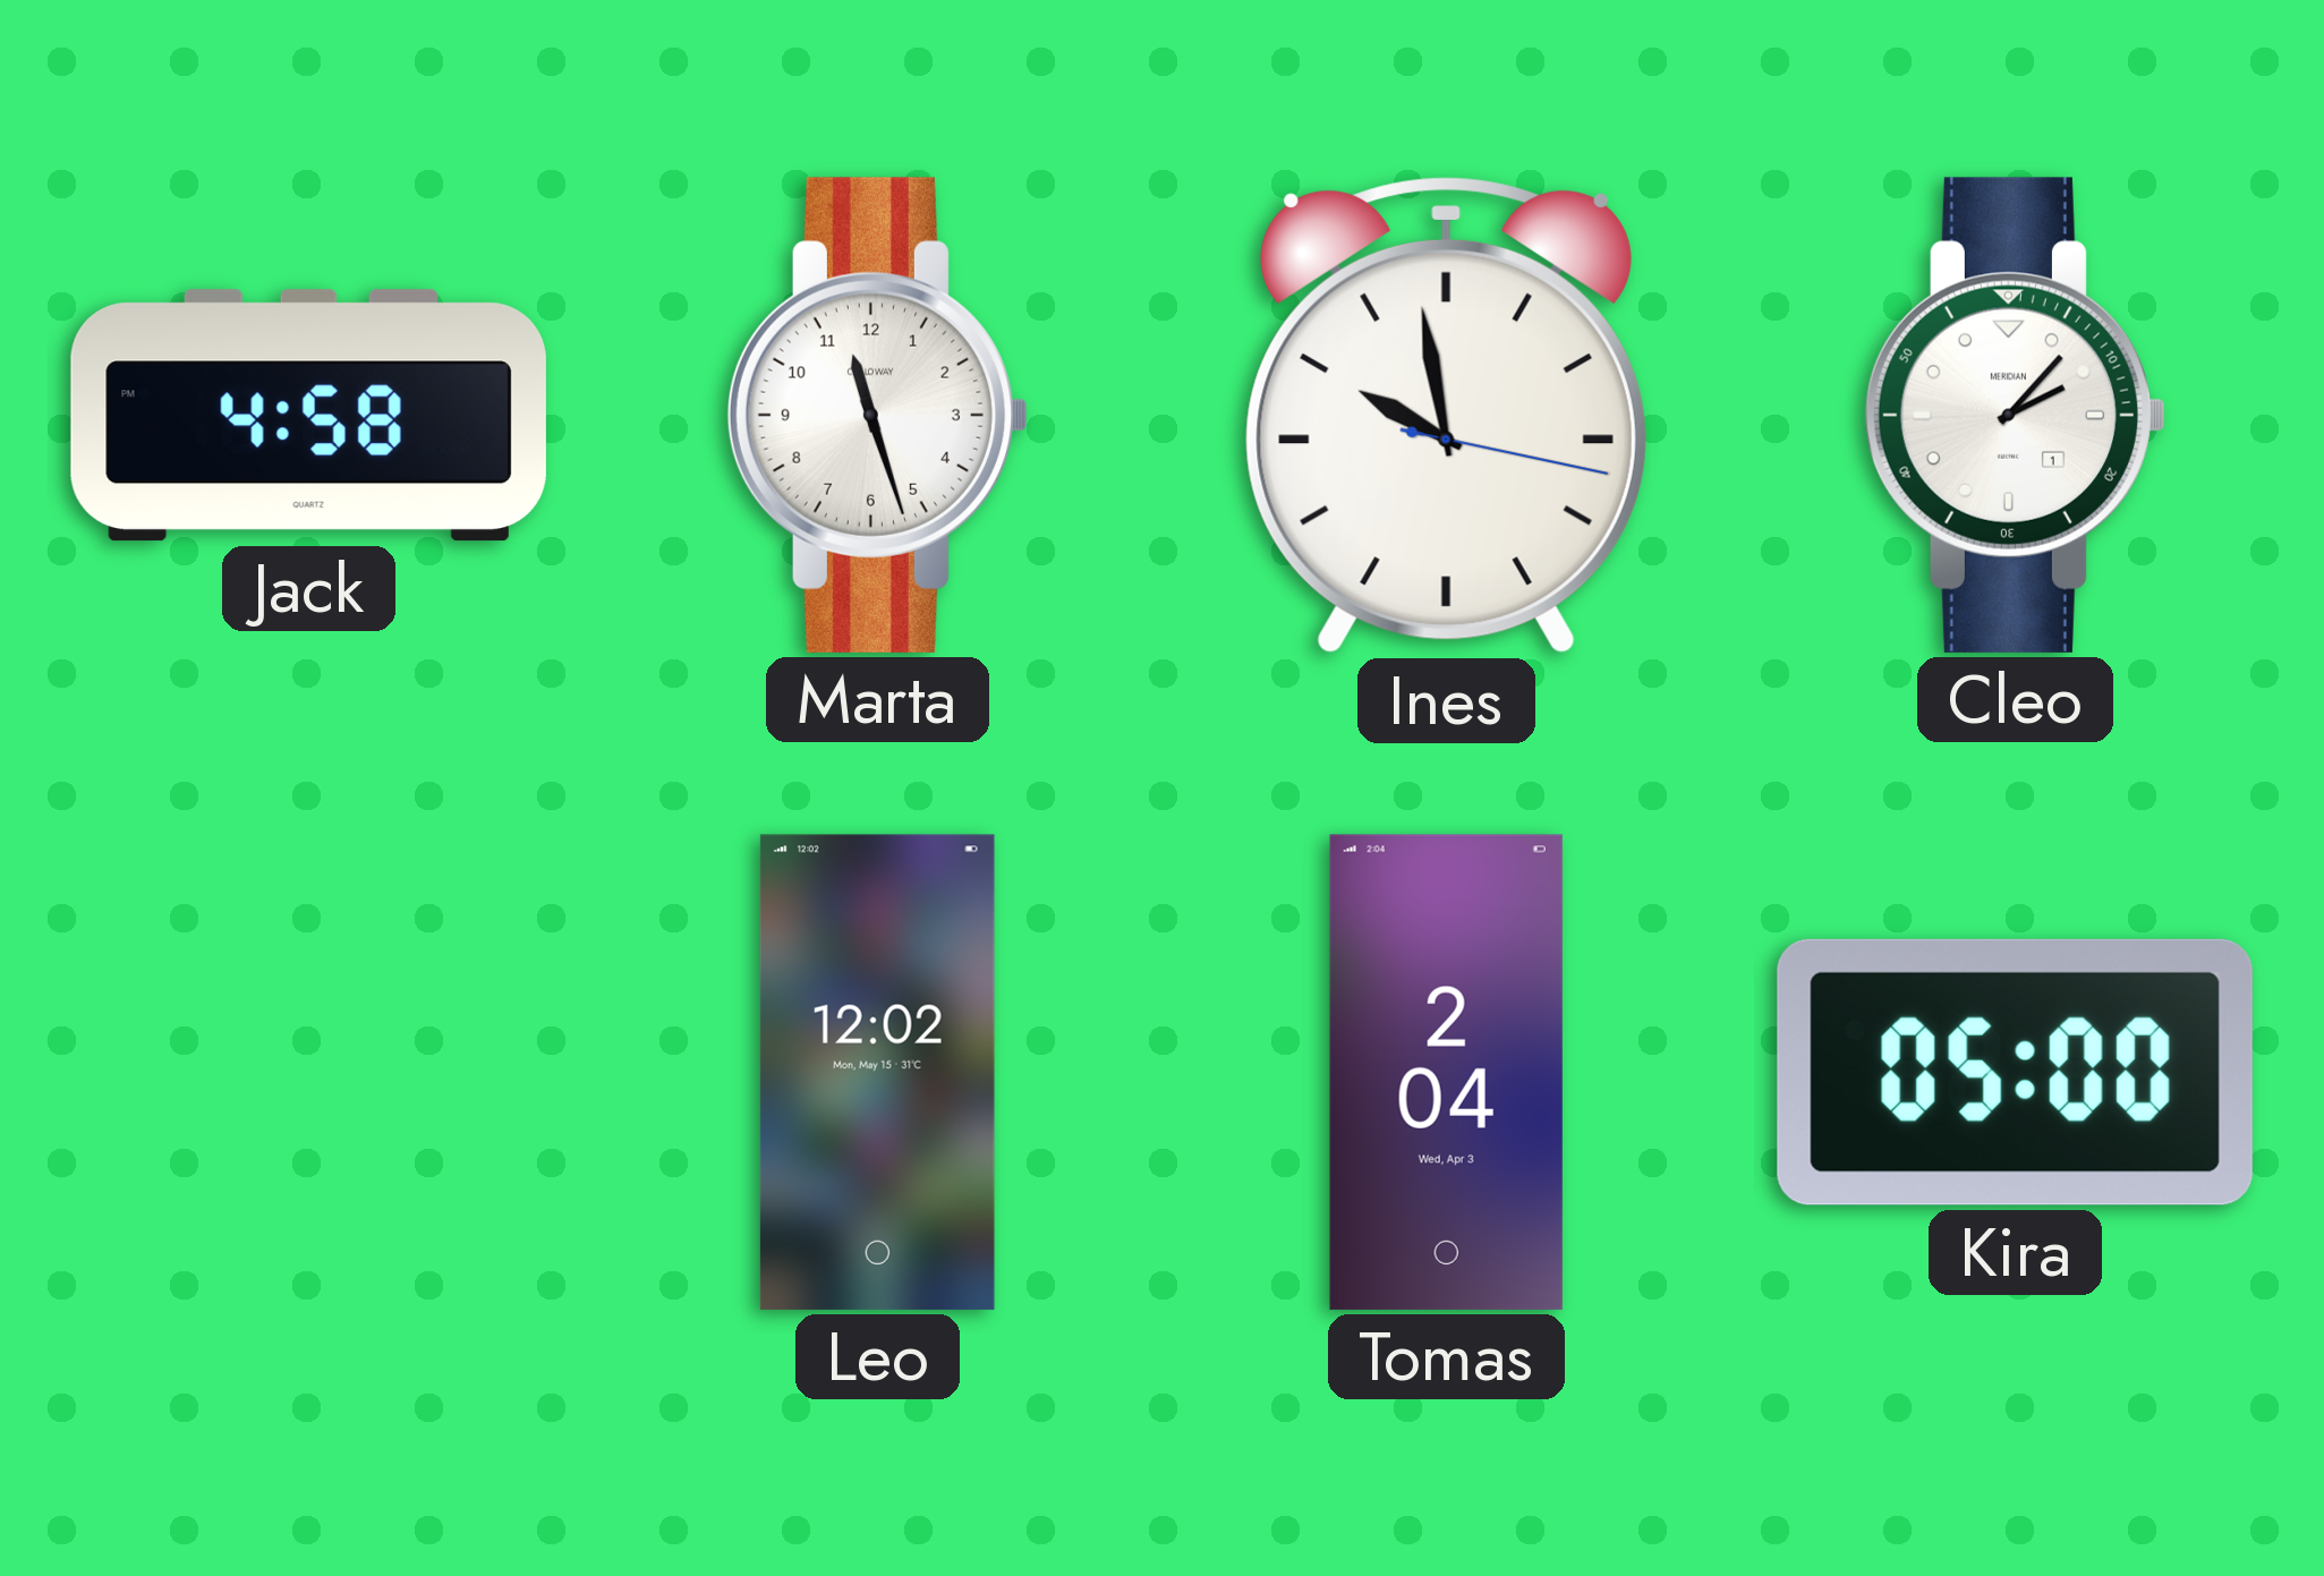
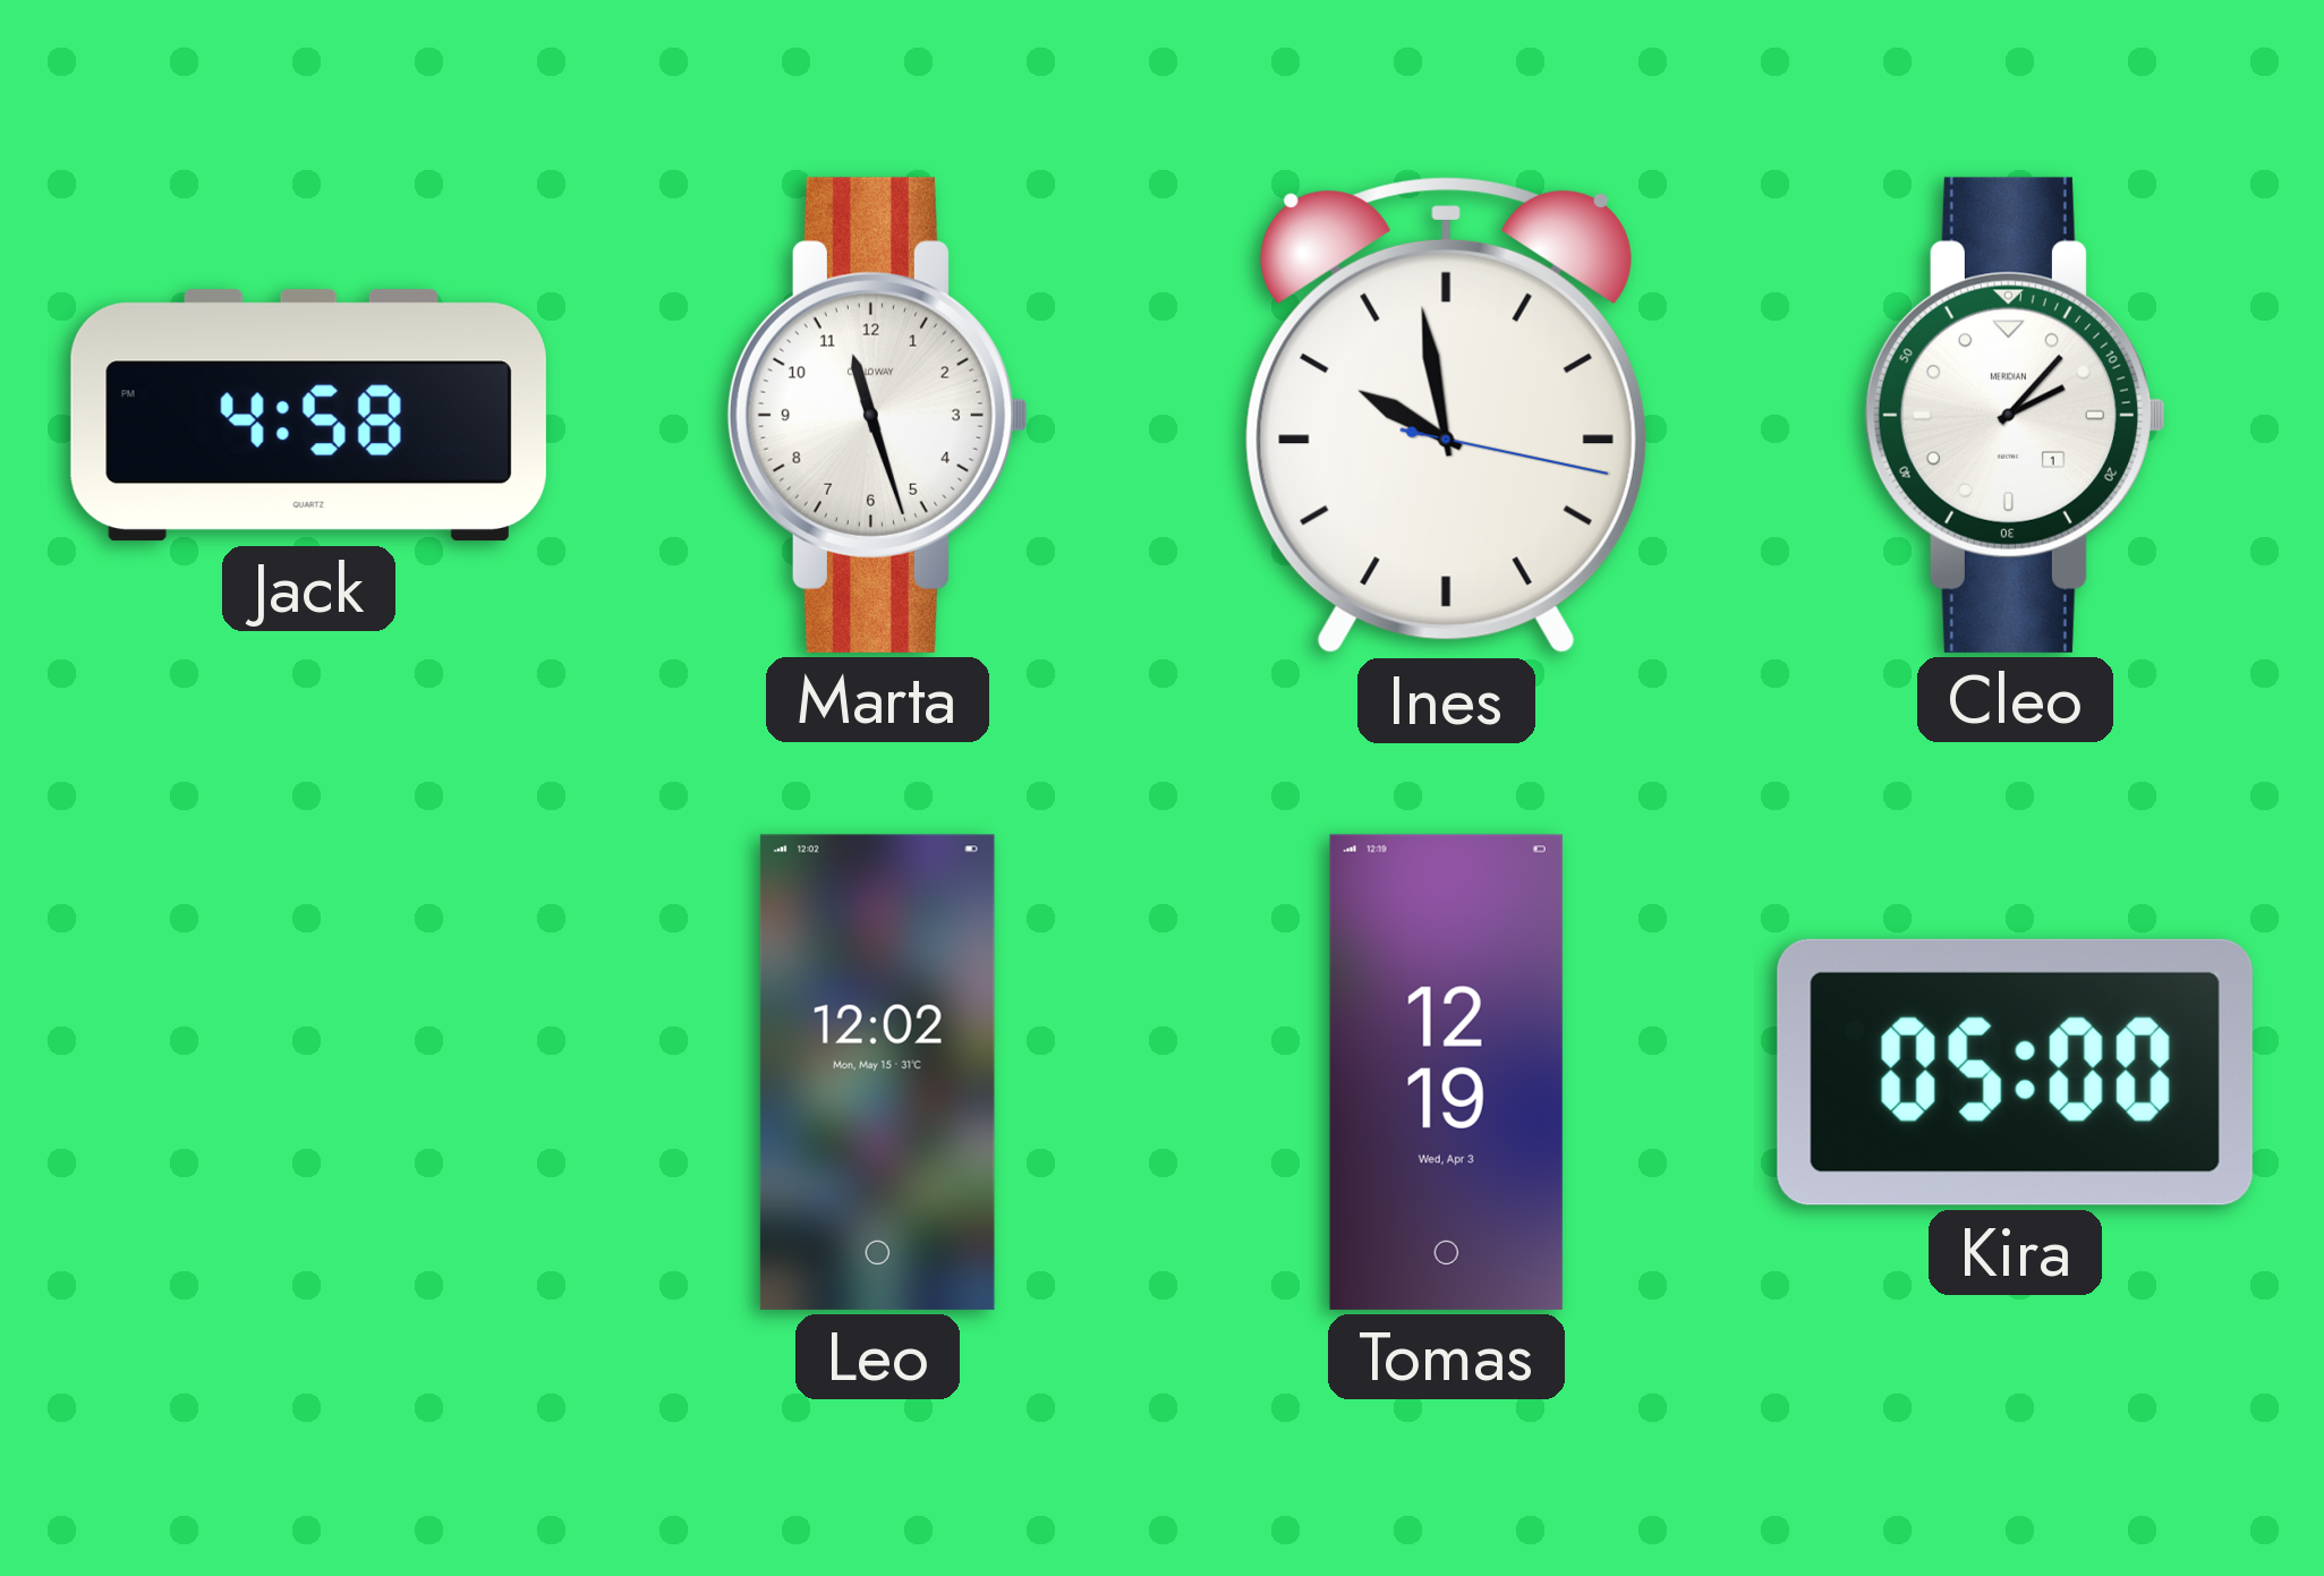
Tomas: 2:04 -> 12:19 (1446, 1072)
